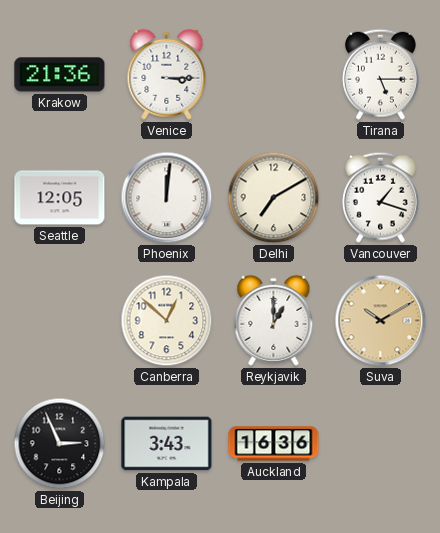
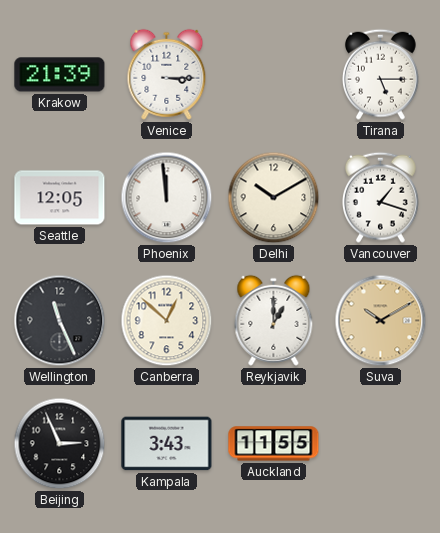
Krakow: 21:36 -> 21:39 (60, 75)
Phoenix: 12:01 -> 11:59 (167, 198)
Delhi: 7:10 -> 10:10 (274, 198)
Wellington: none -> 11:26 (60, 321)
Auckland: 16:36 -> 11:55 (274, 444)
